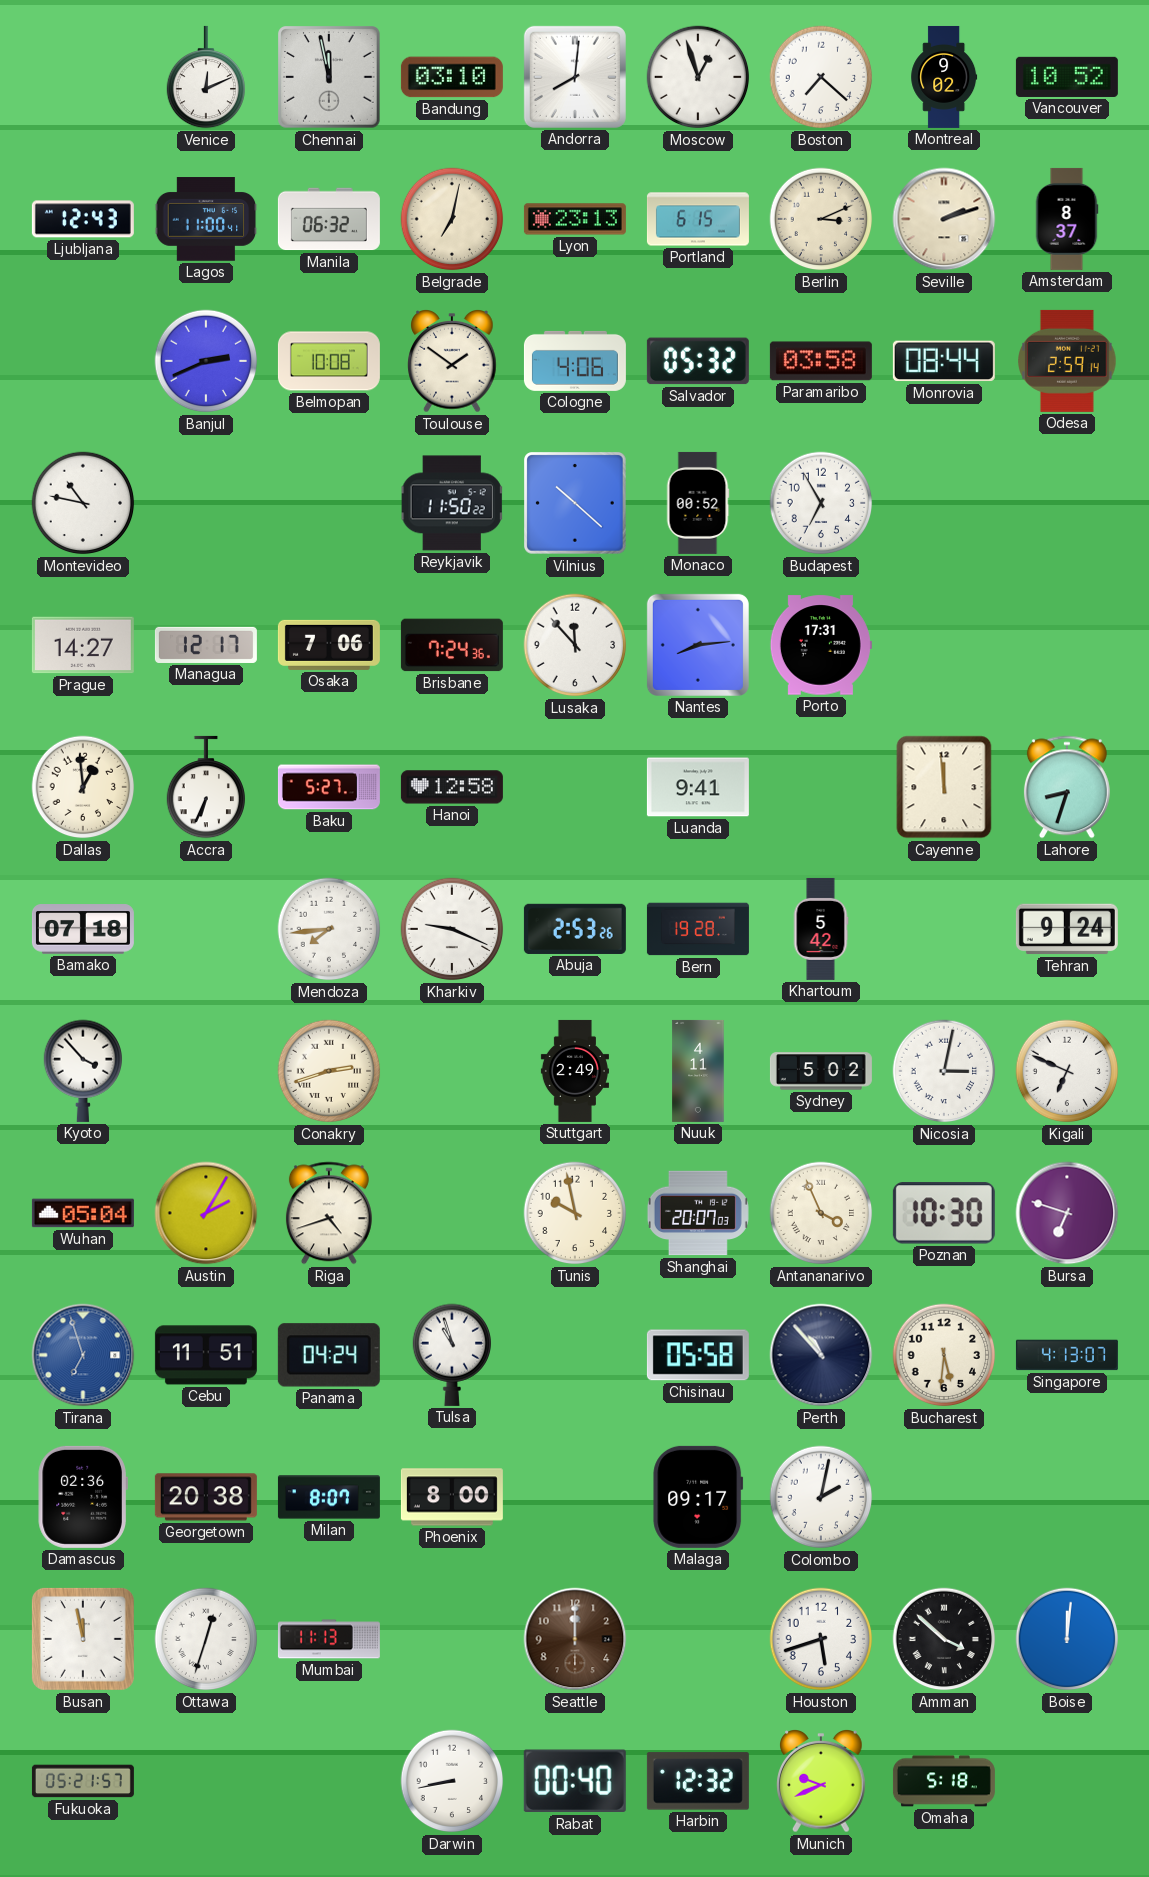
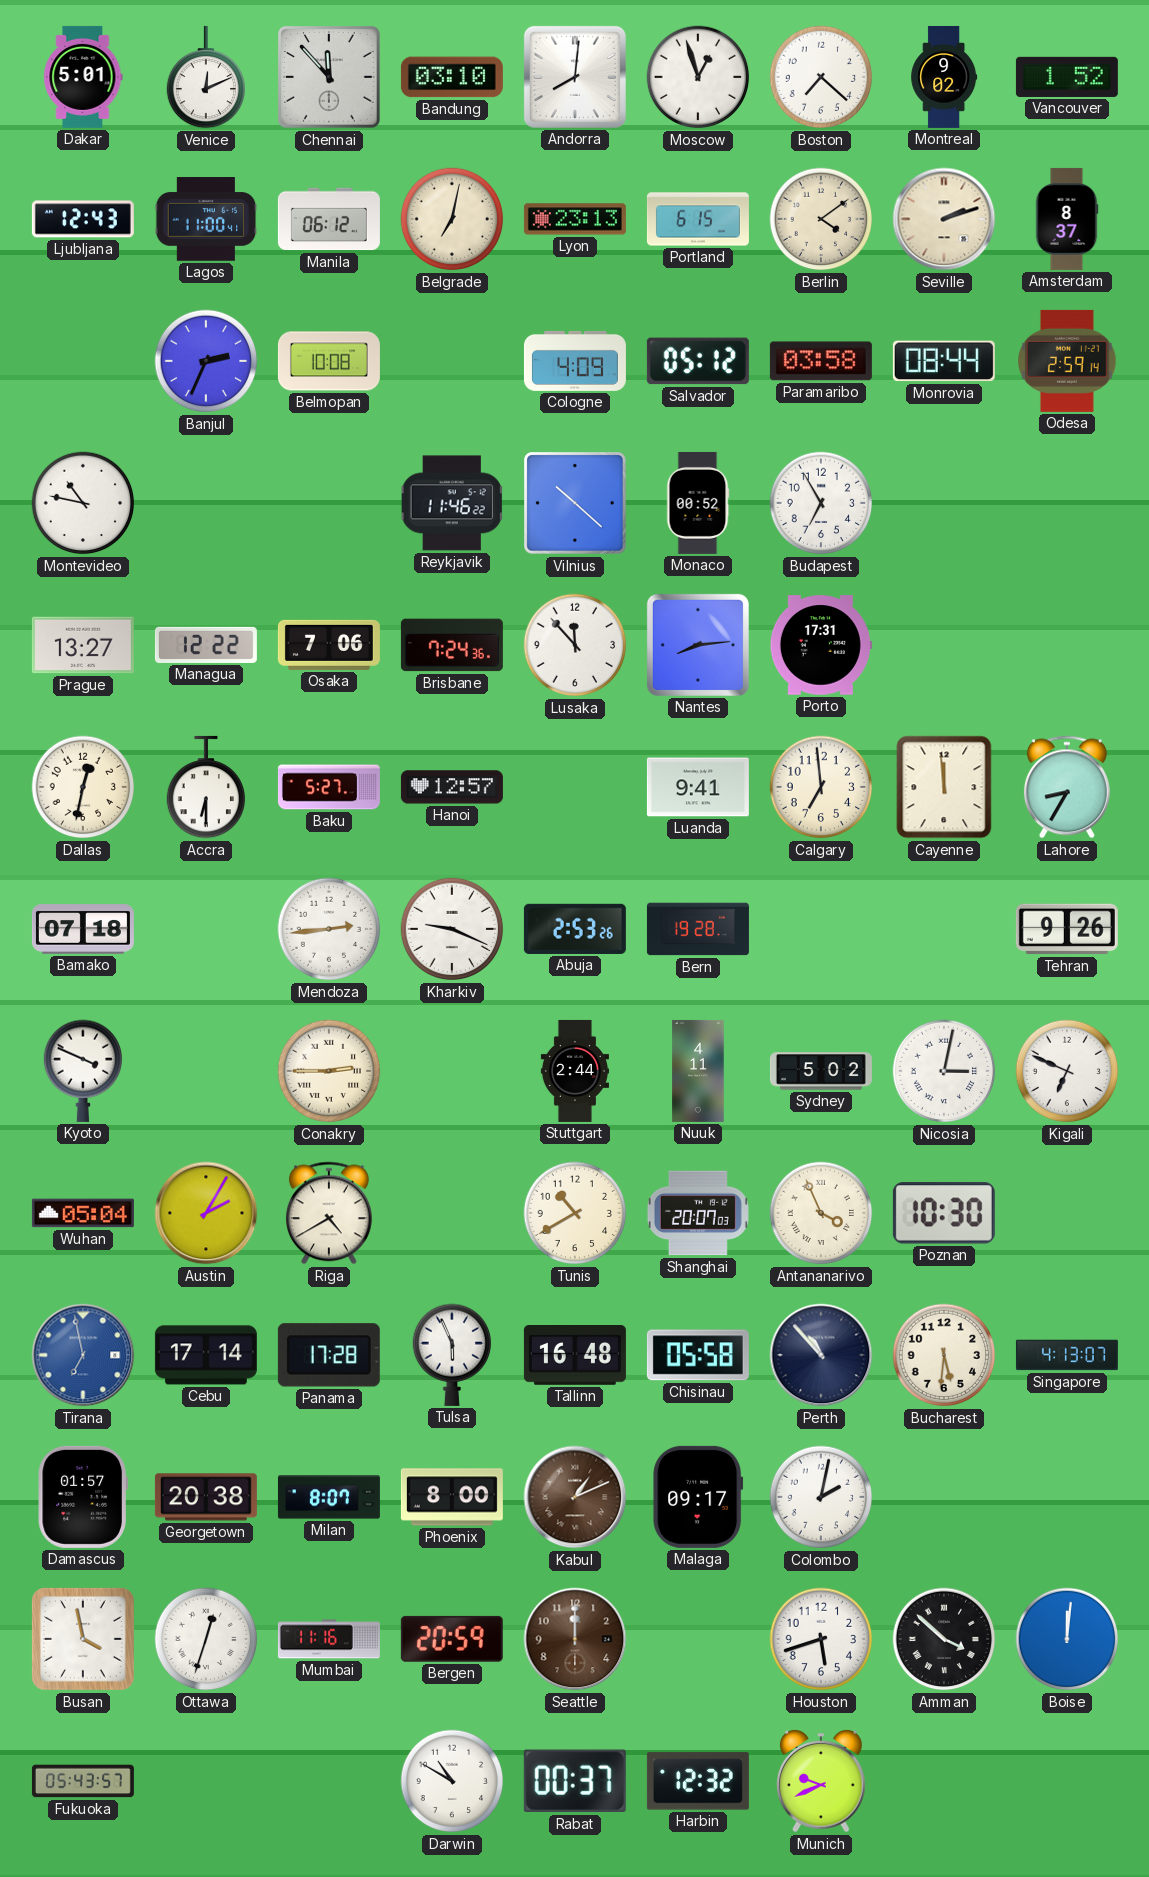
Dakar: none -> 5:01 (83, 77)
Chennai: 11:58 -> 11:53 (329, 77)
Vancouver: 10:52 -> 1:52 (1067, 77)
Manila: 06:32 -> 06:12 (329, 219)
Berlin: 3:11 -> 4:09 (821, 219)
Banjul: 2:41 -> 2:34 (206, 361)
Toulouse: 1:51 -> none (452, 362)
Cologne: 4:06 -> 4:09 (575, 361)
Salvador: 05:32 -> 05:12 (698, 361)
Reykjavik: 11:50 -> 11:46 (452, 503)
Prague: 14:27 -> 13:27 (83, 645)
Managua: 12:17 -> 12:22 (206, 645)
Dallas: 12:59 -> 12:32 (83, 787)
Accra: 6:34 -> 6:30 (205, 787)
Hanoi: 12:58 -> 12:57 (452, 787)
Calgary: none -> 6:59 (821, 787)
Lahore: 8:33 -> 8:35 (1067, 787)
Mendoza: 7:44 -> 2:44 (329, 929)
Khartoum: 5:42 -> none (821, 929)
Tehran: 9:24 -> 9:26 (1067, 929)
Kyoto: 3:53 -> 3:49 (82, 1071)
Conakry: 2:42 -> 2:45 (329, 1071)
Stuttgart: 2:49 -> 2:44 (575, 1071)
Riga: 4:42 -> 4:40 (329, 1213)
Tunis: 9:58 -> 10:40 (575, 1213)
Bursa: 6:48 -> none (1067, 1213)
Tirana: 6:57 -> 6:58 (83, 1355)
Cebu: 11:51 -> 17:14 (206, 1355)
Panama: 04:24 -> 17:28 (329, 1355)
Tulsa: 10:57 -> 5:56 (451, 1355)
Tallinn: none -> 16:48 (575, 1356)
Damascus: 02:36 -> 01:57 (83, 1497)
Kabul: none -> 1:11 (575, 1497)
Busan: 11:58 -> 3:58 (83, 1639)
Mumbai: 11:13 -> 11:16 (329, 1639)
Bergen: none -> 20:59 (452, 1639)
Fukuoka: 05:21 -> 05:43 (83, 1781)
Darwin: 8:43 -> 10:50 (452, 1781)
Rabat: 00:40 -> 00:37 (575, 1781)
Omaha: 5:18 -> none (944, 1781)
